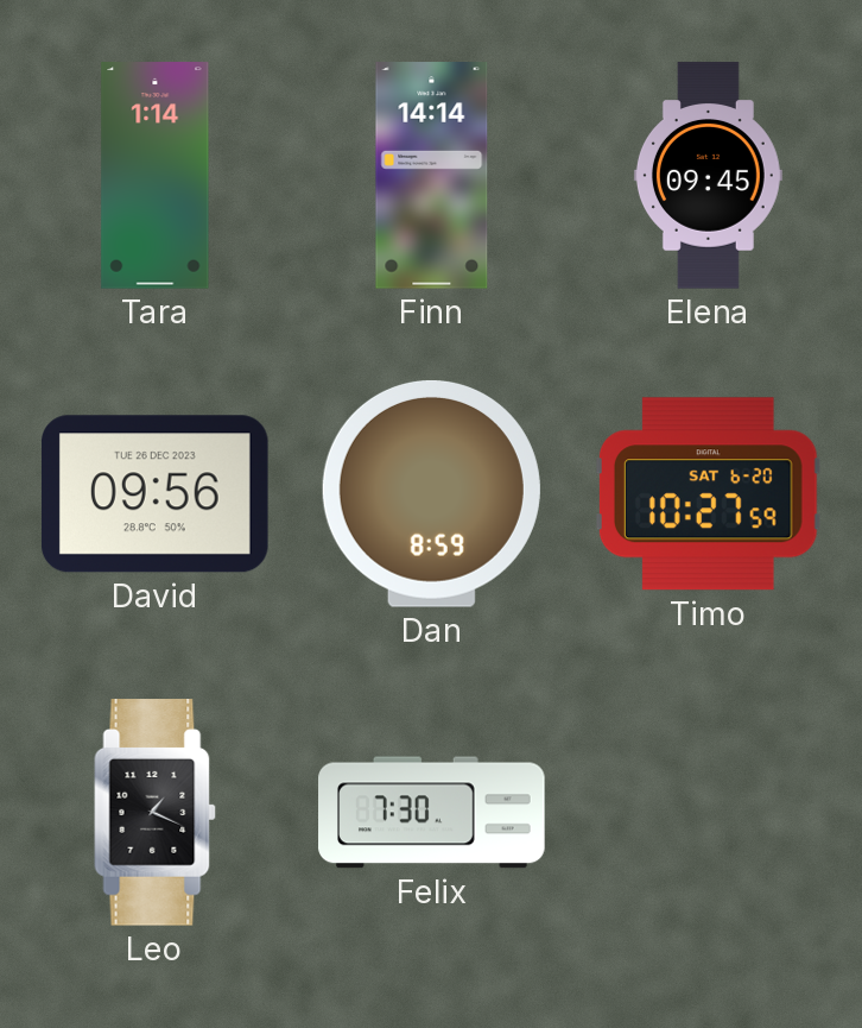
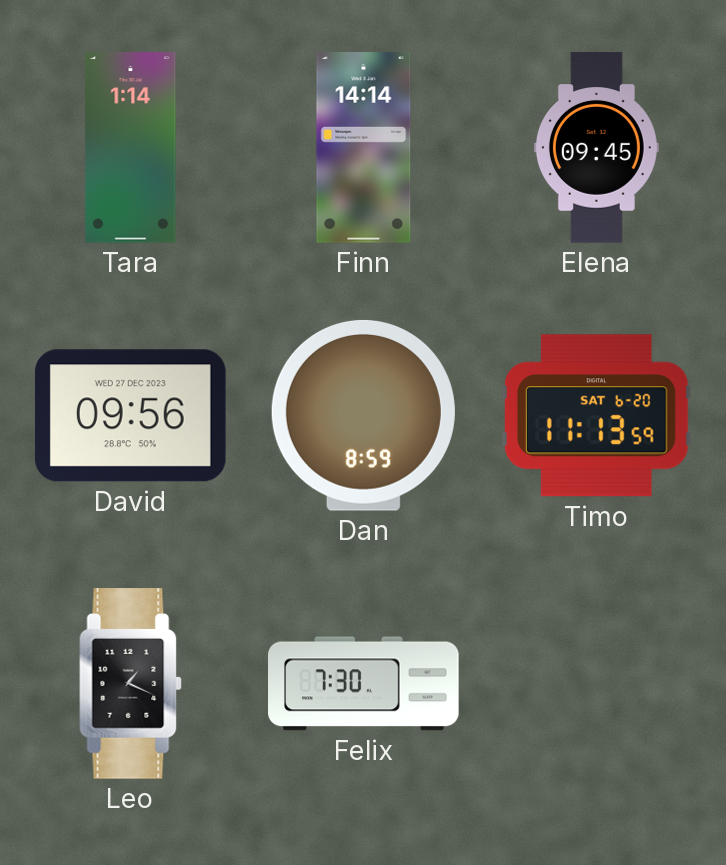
David date: TUE 26 DEC 2023 -> WED 27 DEC 2023 (130, 416)
Timo: 10:27 -> 11:13 (596, 416)
